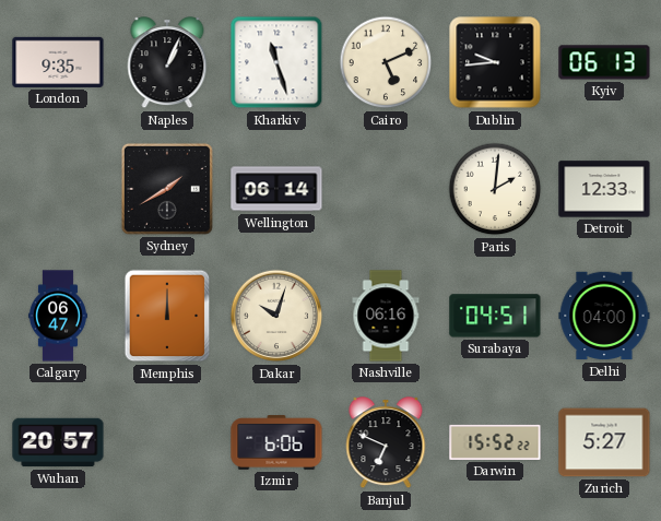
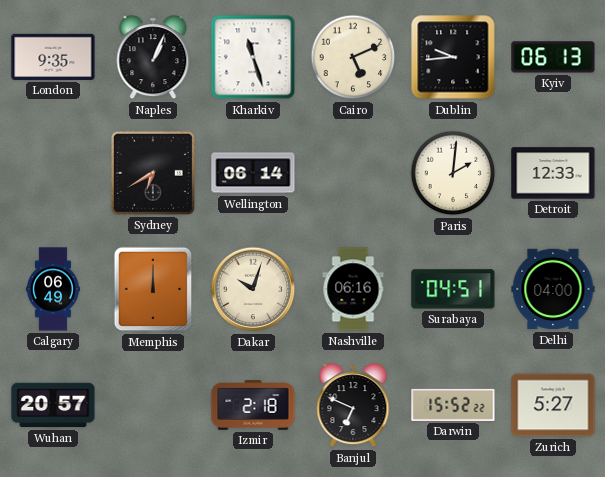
Sydney: 1:40 -> 6:40 (153, 173)
Calgary: 06:47 -> 06:49 (53, 289)
Izmir: 6:06 -> 2:18 (253, 405)
